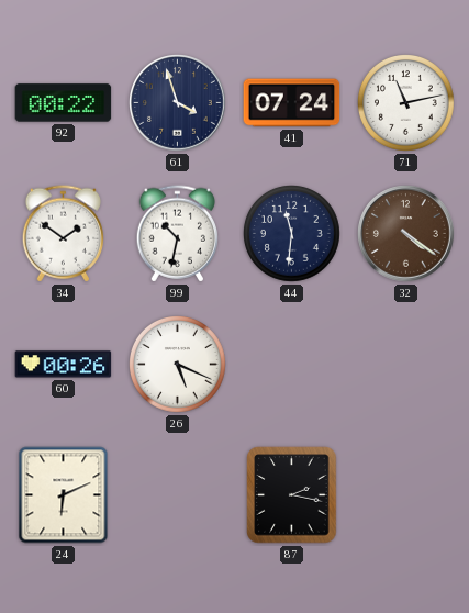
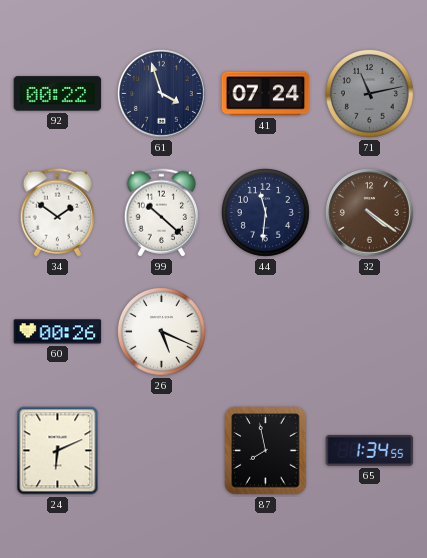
71 dial: white -> grey (370, 94)
99: 10:32 -> 10:22 (161, 213)
87: 2:17 -> 7:58 (266, 451)
65: none -> 1:34 (370, 450)
